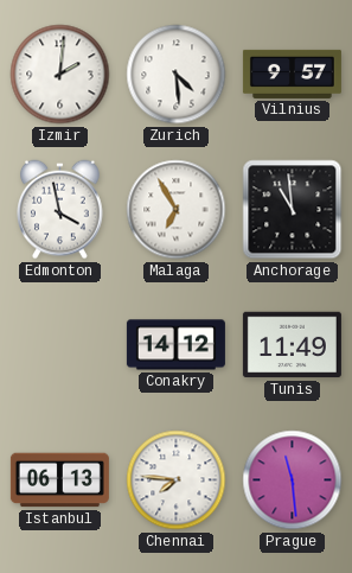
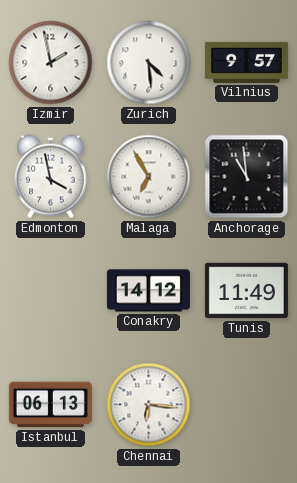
Izmir: 2:01 -> 1:58 (51, 63)
Chennai: 7:46 -> 6:16 (149, 405)
Prague: 11:29 -> none (293, 480)
